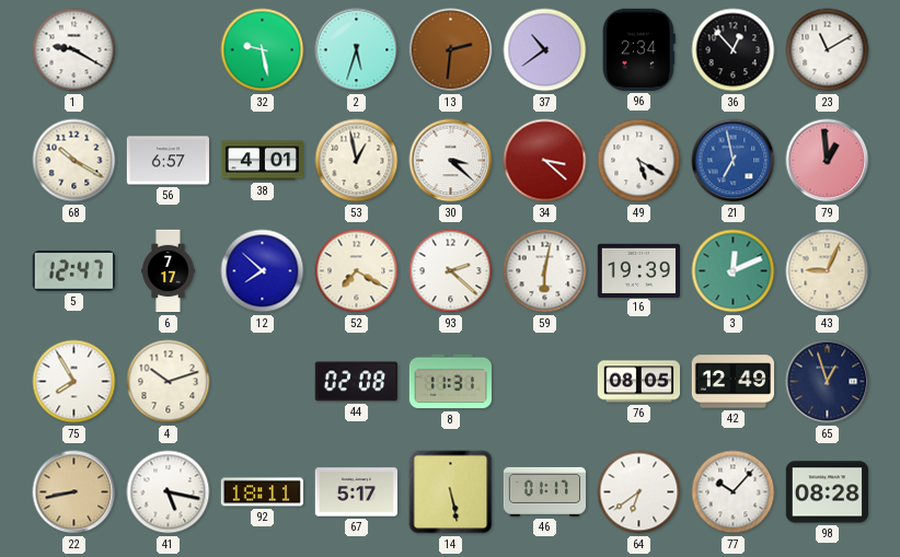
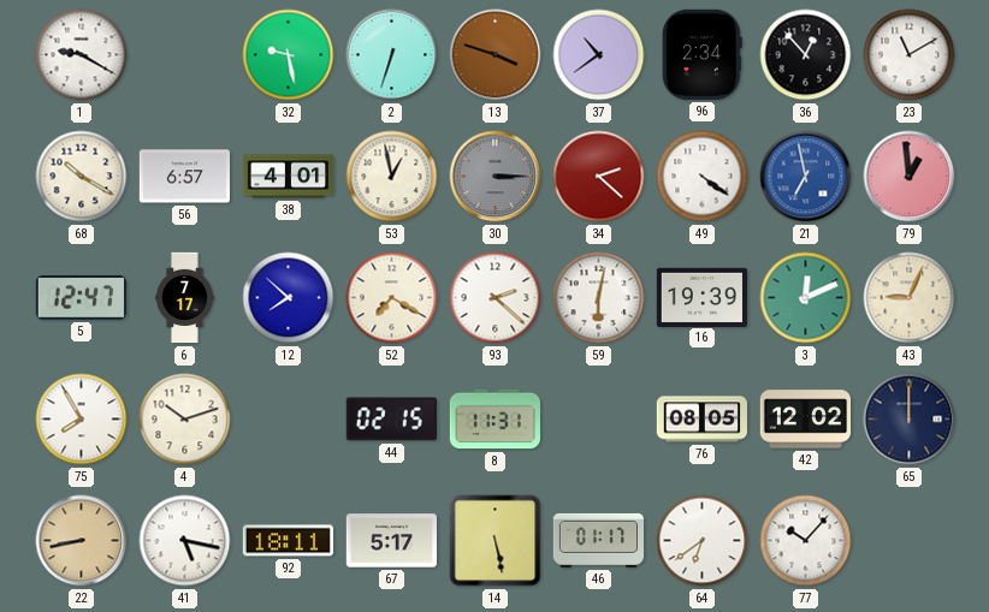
2: 5:33 -> 6:33 (392, 55)
13: 2:31 -> 3:48 (496, 55)
30: 3:22 -> 3:15 (496, 177)
30 dial: white -> grey (496, 177)
34: 3:22 -> 2:22 (599, 177)
49: 5:20 -> 4:21 (703, 177)
44: 02:08 -> 02:15 (391, 420)
42: 12:49 -> 12:02 (805, 420)
65: 12:57 -> 12:00 (910, 420)
98: 08:28 -> none (827, 492)
